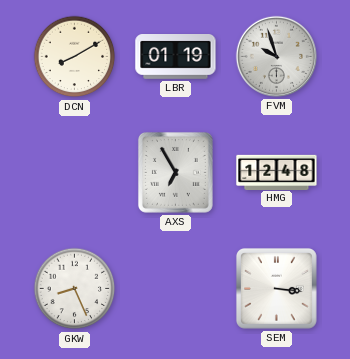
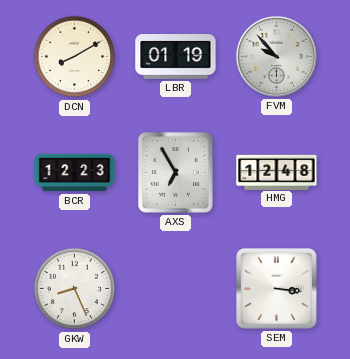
FVM: 9:57 -> 9:53 (276, 56)
BCR: none -> 12:23 (75, 173)
